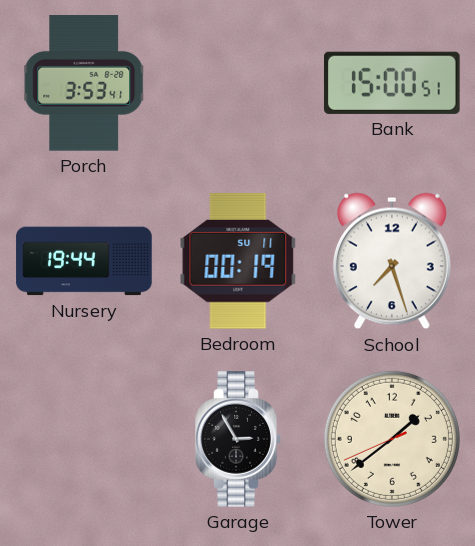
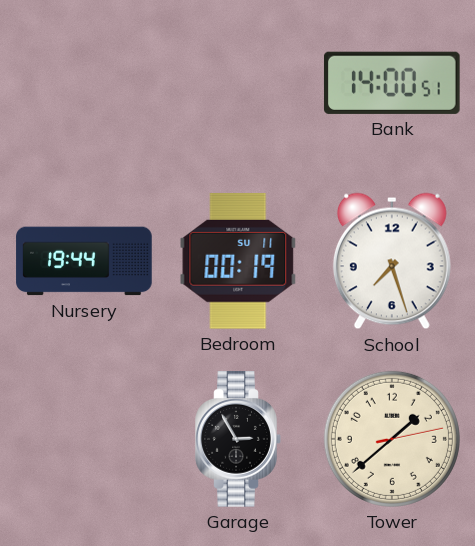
Porch: 3:53 -> none (85, 83)
Bank: 15:00 -> 14:00 (392, 83)
Tower: 1:38:41 -> 1:38:13 (392, 439)
